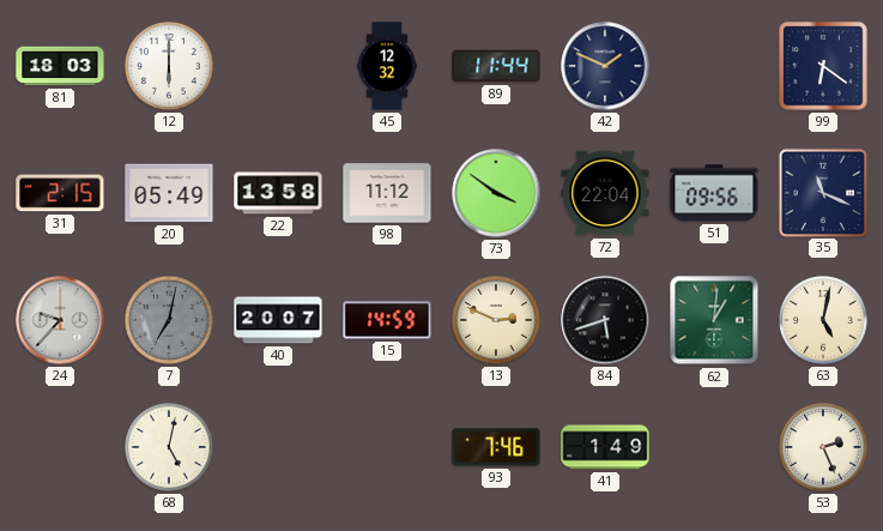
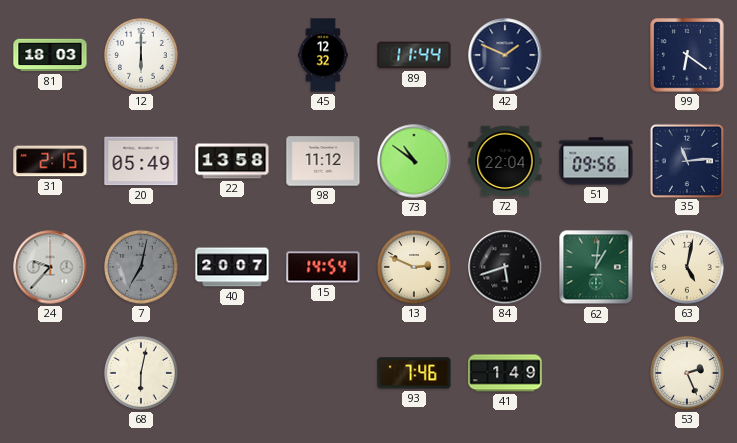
73: 3:51 -> 10:51 (414, 161)
35: 11:19 -> 11:14 (686, 160)
15: 14:59 -> 14:54 (323, 267)
68: 5:02 -> 6:02 (142, 374)
